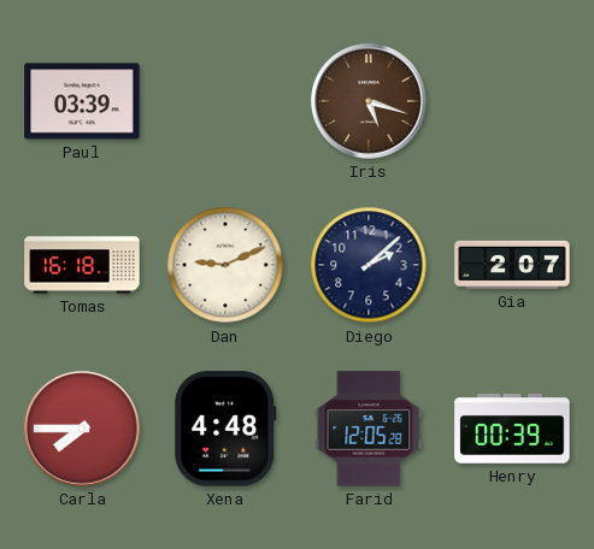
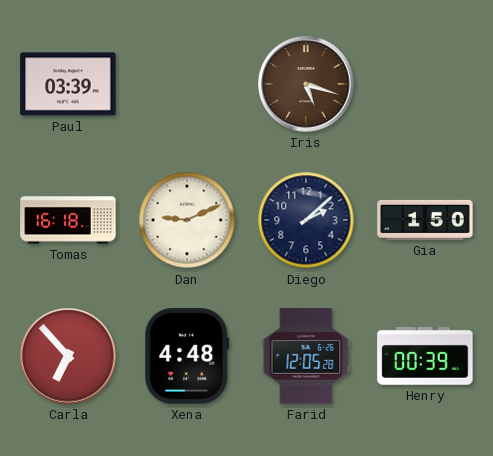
Gia: 2:07 -> 1:50 (425, 220)
Carla: 7:45 -> 6:53 (68, 356)
